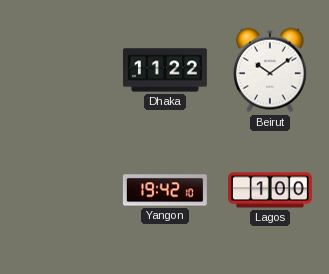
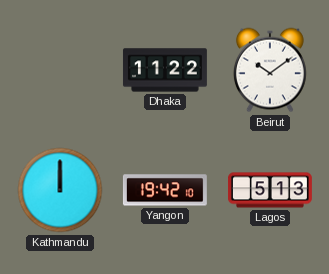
Kathmandu: none -> 12:00 (60, 190)
Lagos: 1:00 -> 5:13 (271, 190)
